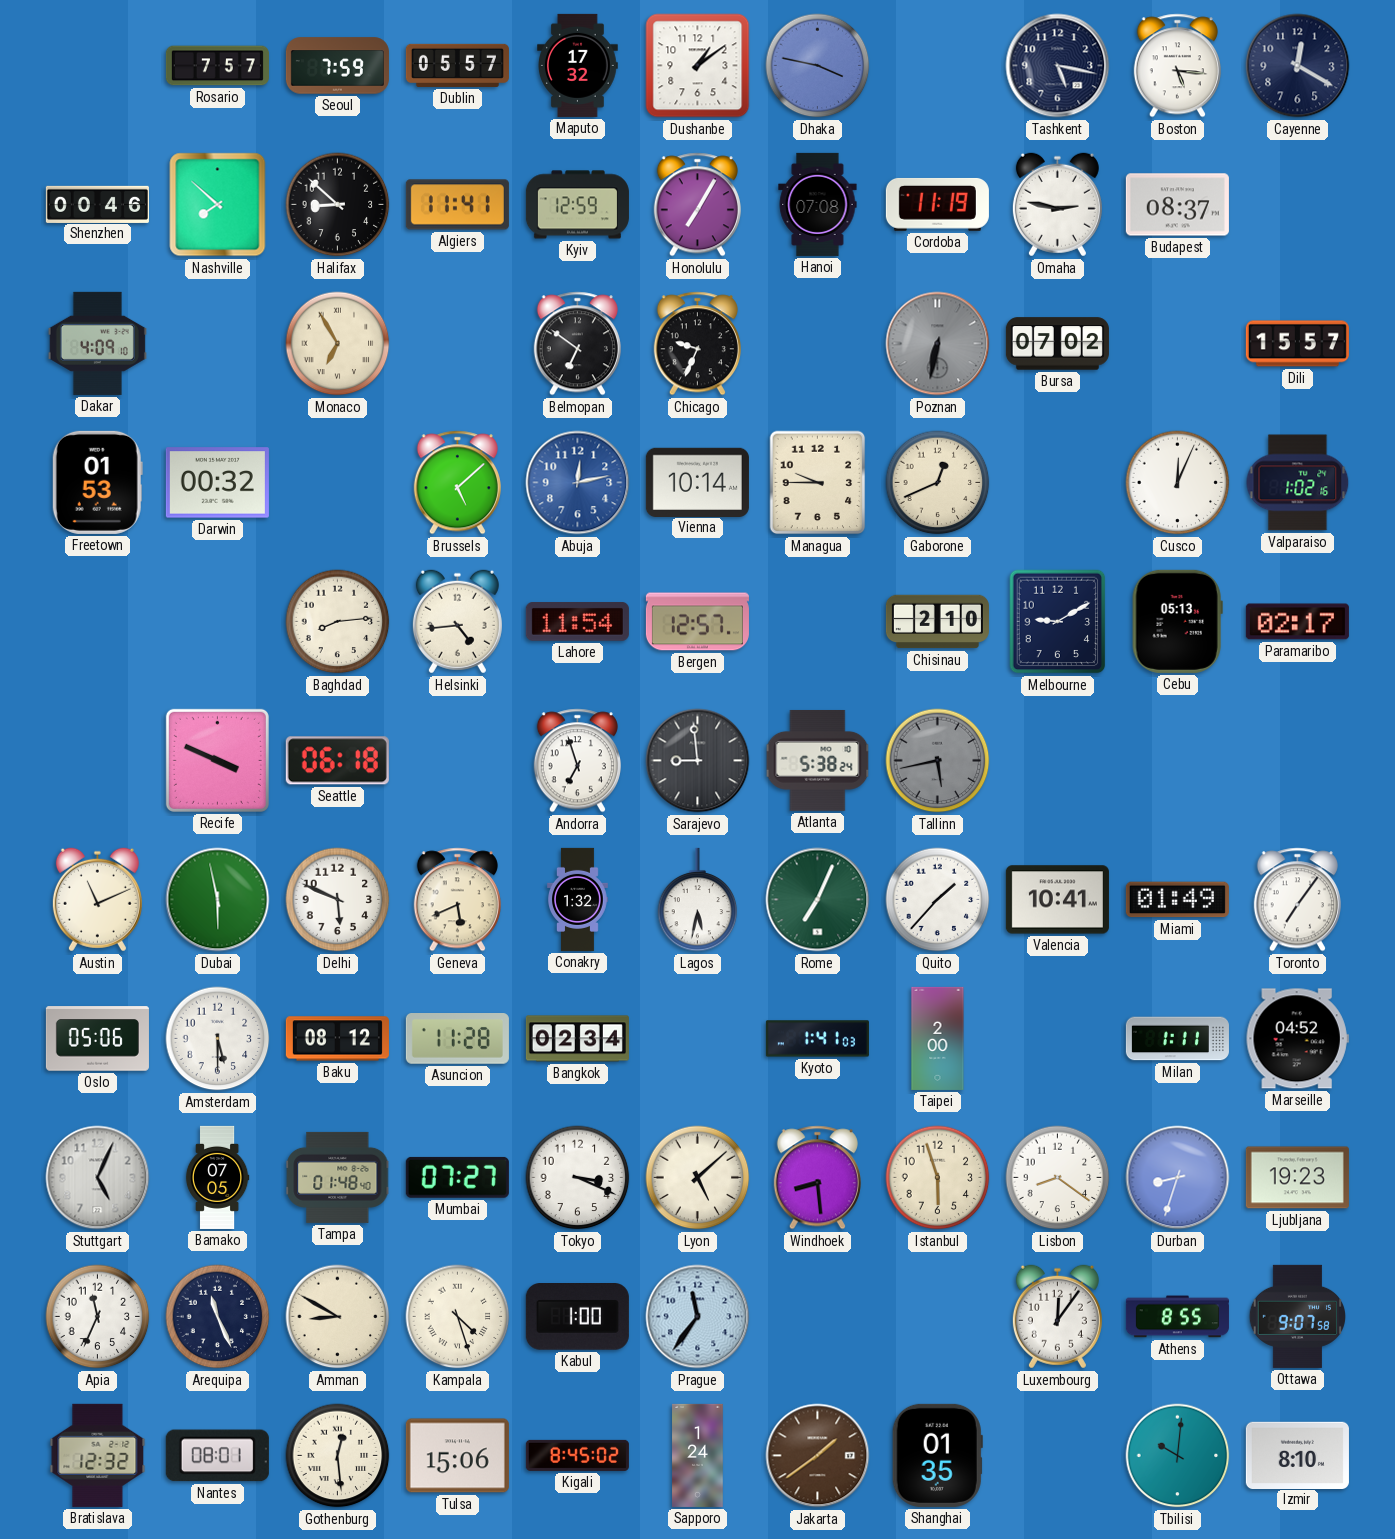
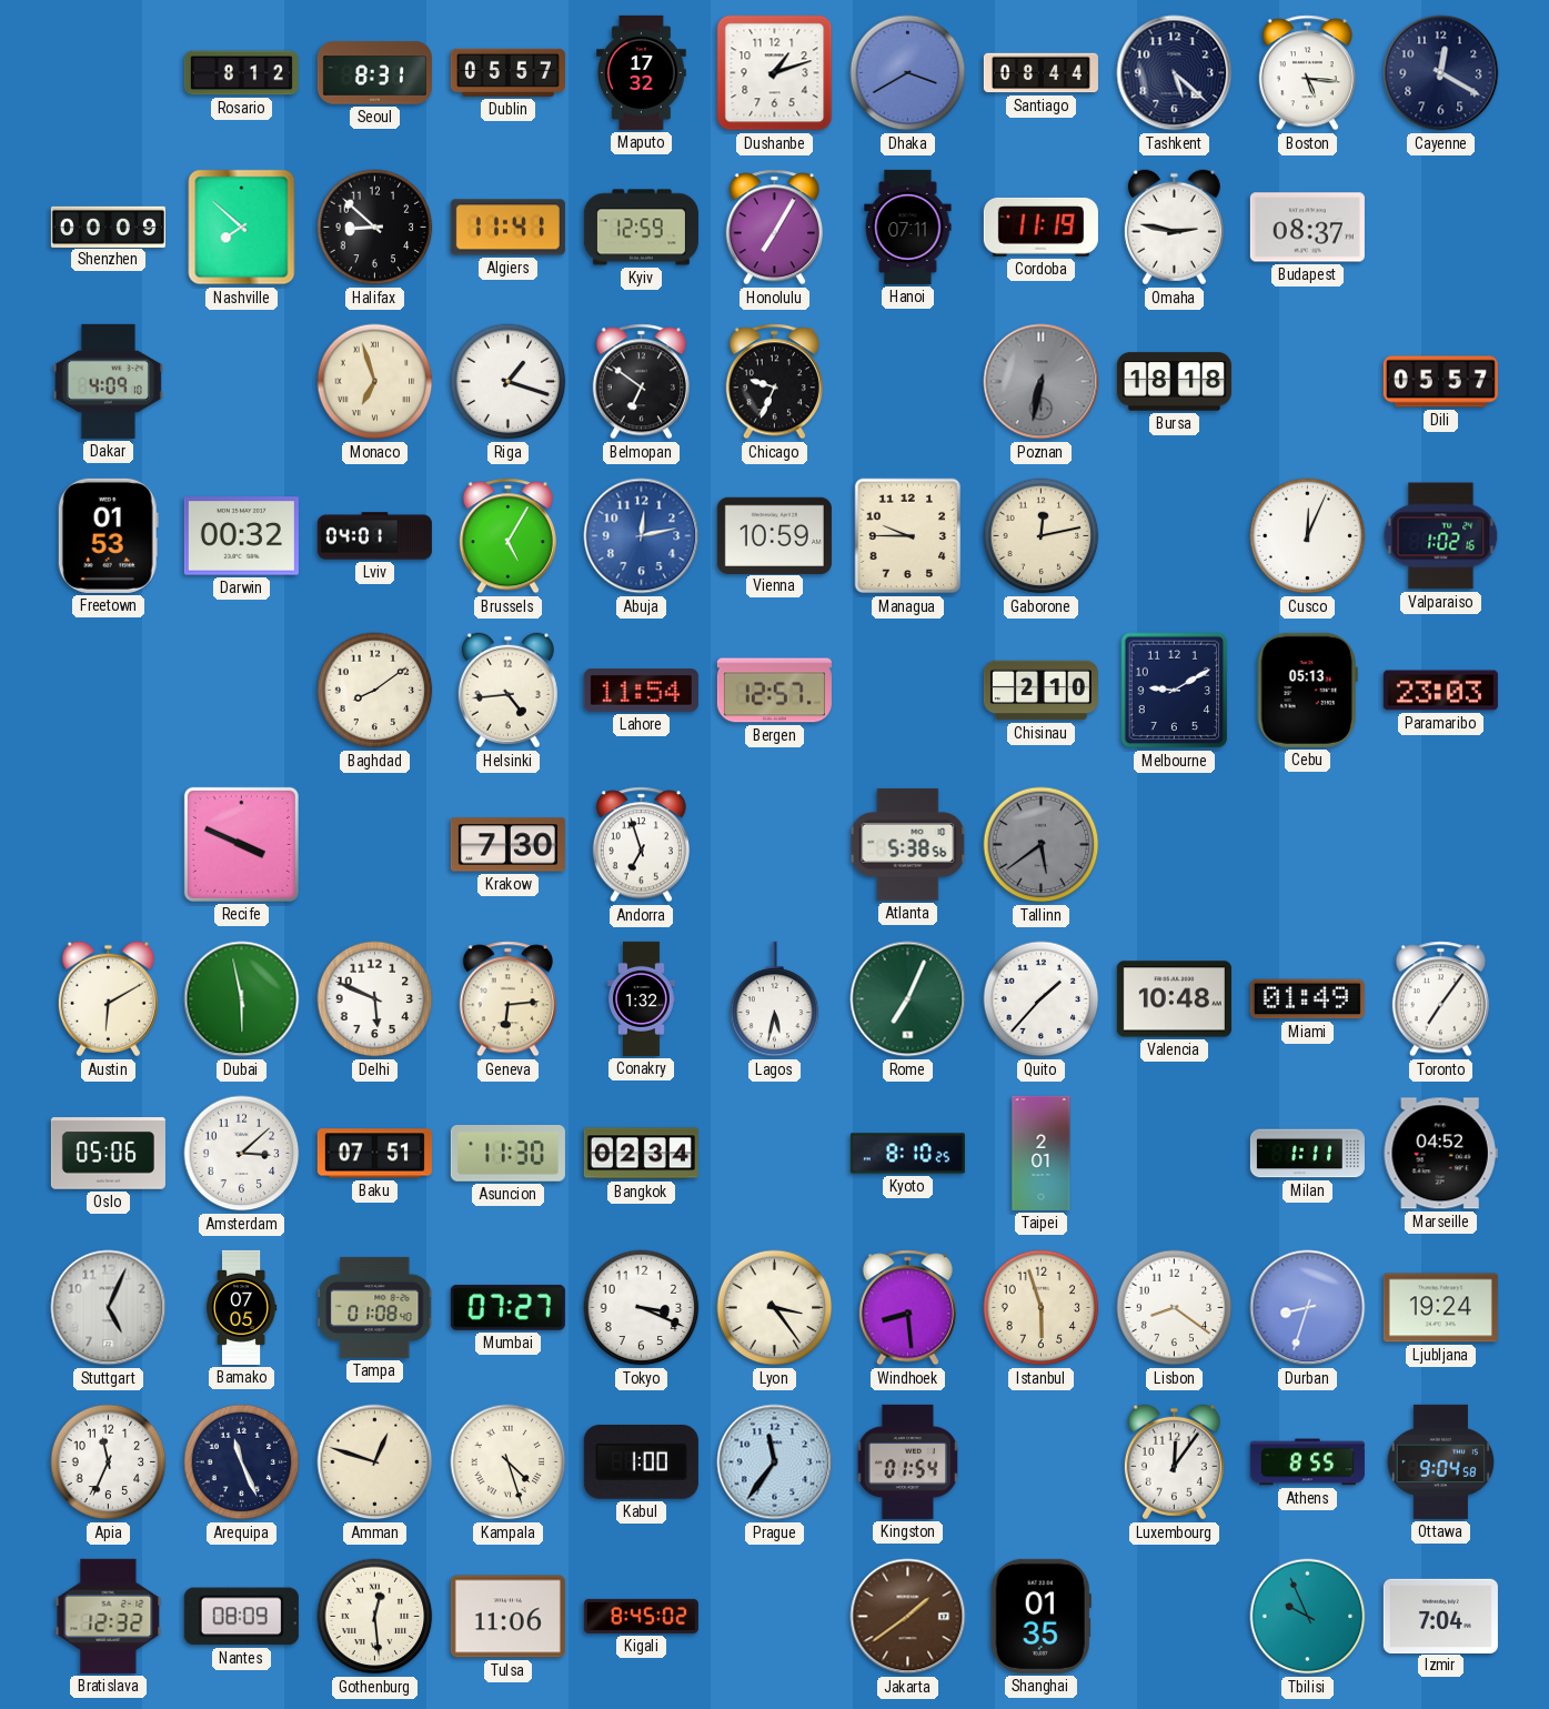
Rosario: 7:57 -> 8:12 (241, 73)
Seoul: 7:59 -> 8:31 (374, 73)
Dushanbe: 1:09 -> 1:12 (775, 73)
Dhaka: 3:47 -> 3:40 (908, 73)
Santiago: none -> 08:44 (1040, 73)
Tashkent: 5:17 -> 5:22 (1175, 73)
Shenzhen: 00:46 -> 00:09 (108, 227)
Hanoi: 07:08 -> 07:11 (908, 227)
Monaco: 6:55 -> 6:57 (375, 382)
Riga: none -> 1:18 (509, 382)
Bursa: 07:02 -> 18:18 (1174, 382)
Dili: 15:57 -> 05:57 (1440, 382)
Lviv: none -> 04:01 (374, 536)
Brussels: 5:08 -> 5:05 (507, 536)
Vienna: 10:14 -> 10:59 (774, 535)
Gaborone: 12:41 -> 12:13 (1042, 536)
Baghdad: 8:14 -> 8:09 (375, 691)
Paramaribo: 02:17 -> 23:03 (1440, 691)
Seattle: 06:18 -> none (337, 761)
Krakow: none -> 7:30 (507, 845)
Sarajevo: 8:59 -> none (698, 761)
Atlanta: 5:38:24 -> 5:38:56 (908, 844)
Tallinn: 5:43 -> 5:39 (1042, 845)
Austin: 11:11 -> 6:10 (108, 999)
Geneva: 5:41 -> 6:14 (507, 999)
Valencia: 10:41 -> 10:48 (1174, 999)
Amsterdam: 5:30 -> 3:08 (242, 1154)
Baku: 08:12 -> 07:51 (374, 1154)
Asuncion: 11:28 -> 11:30 (507, 1154)
Kyoto: 1:41 -> 8:10 (907, 1154)
Taipei: 2:00 -> 2:01 (1042, 1153)
Tampa: 01:48 -> 01:08 (375, 1307)
Lyon: 5:08 -> 3:24 (775, 1308)
Ljubljana: 19:23 -> 19:24 (1440, 1308)
Amman: 8:50 -> 12:48 (375, 1462)
Kingston: none -> 01:54 (908, 1461)
Ottawa: 9:07 -> 9:04 (1440, 1461)
Nantes: 08:01 -> 08:09 (241, 1617)
Tulsa: 15:06 -> 11:06 (507, 1617)
Sapporo: 1:24 -> none (698, 1455)
Tbilisi: 10:01 -> 9:56 (1308, 1617)
Izmir: 8:10 -> 7:04 (1440, 1616)
